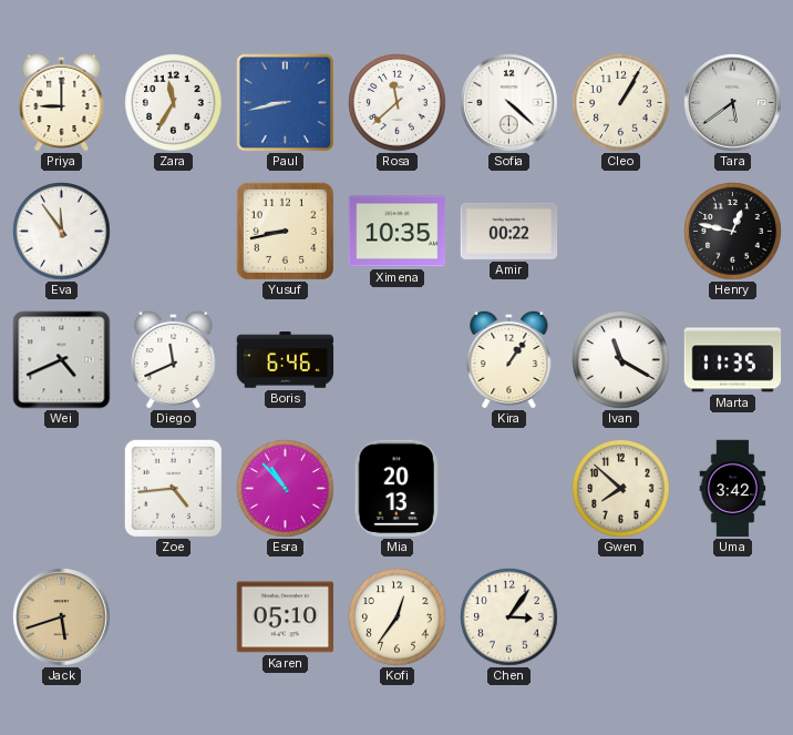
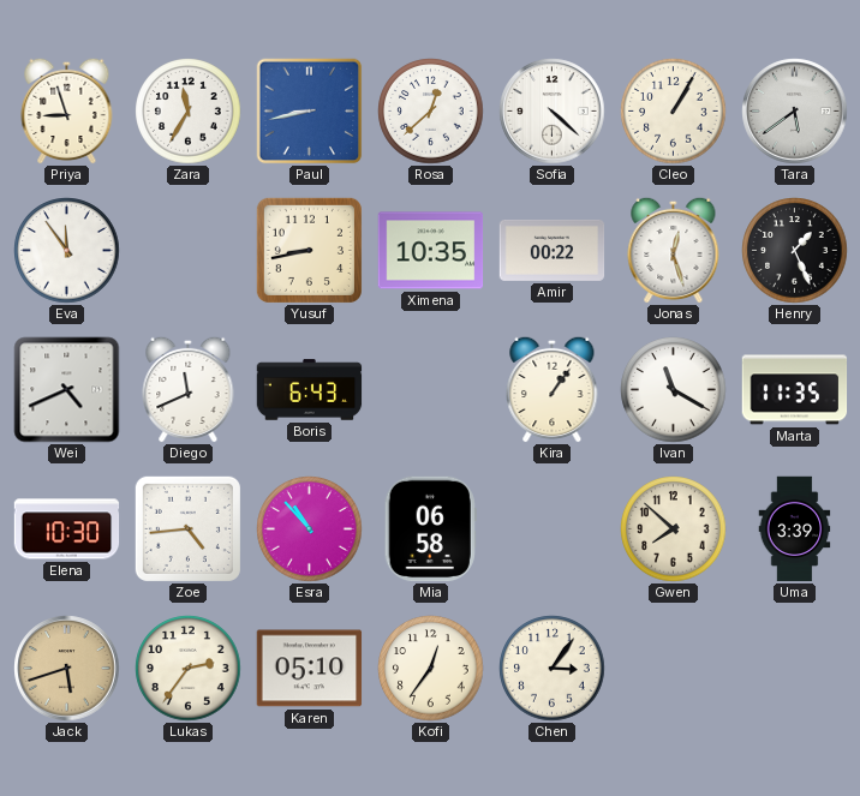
Priya: 9:00 -> 8:57 (67, 110)
Rosa: 11:38 -> 12:38 (431, 112)
Jonas: none -> 12:27 (674, 250)
Henry: 12:47 -> 1:26 (795, 251)
Boris: 6:46 -> 6:43 (310, 390)
Elena: none -> 10:30 (67, 529)
Mia: 20:13 -> 06:58 (430, 529)
Uma: 3:42 -> 3:39 (795, 529)
Lukas: none -> 2:36 (189, 669)
